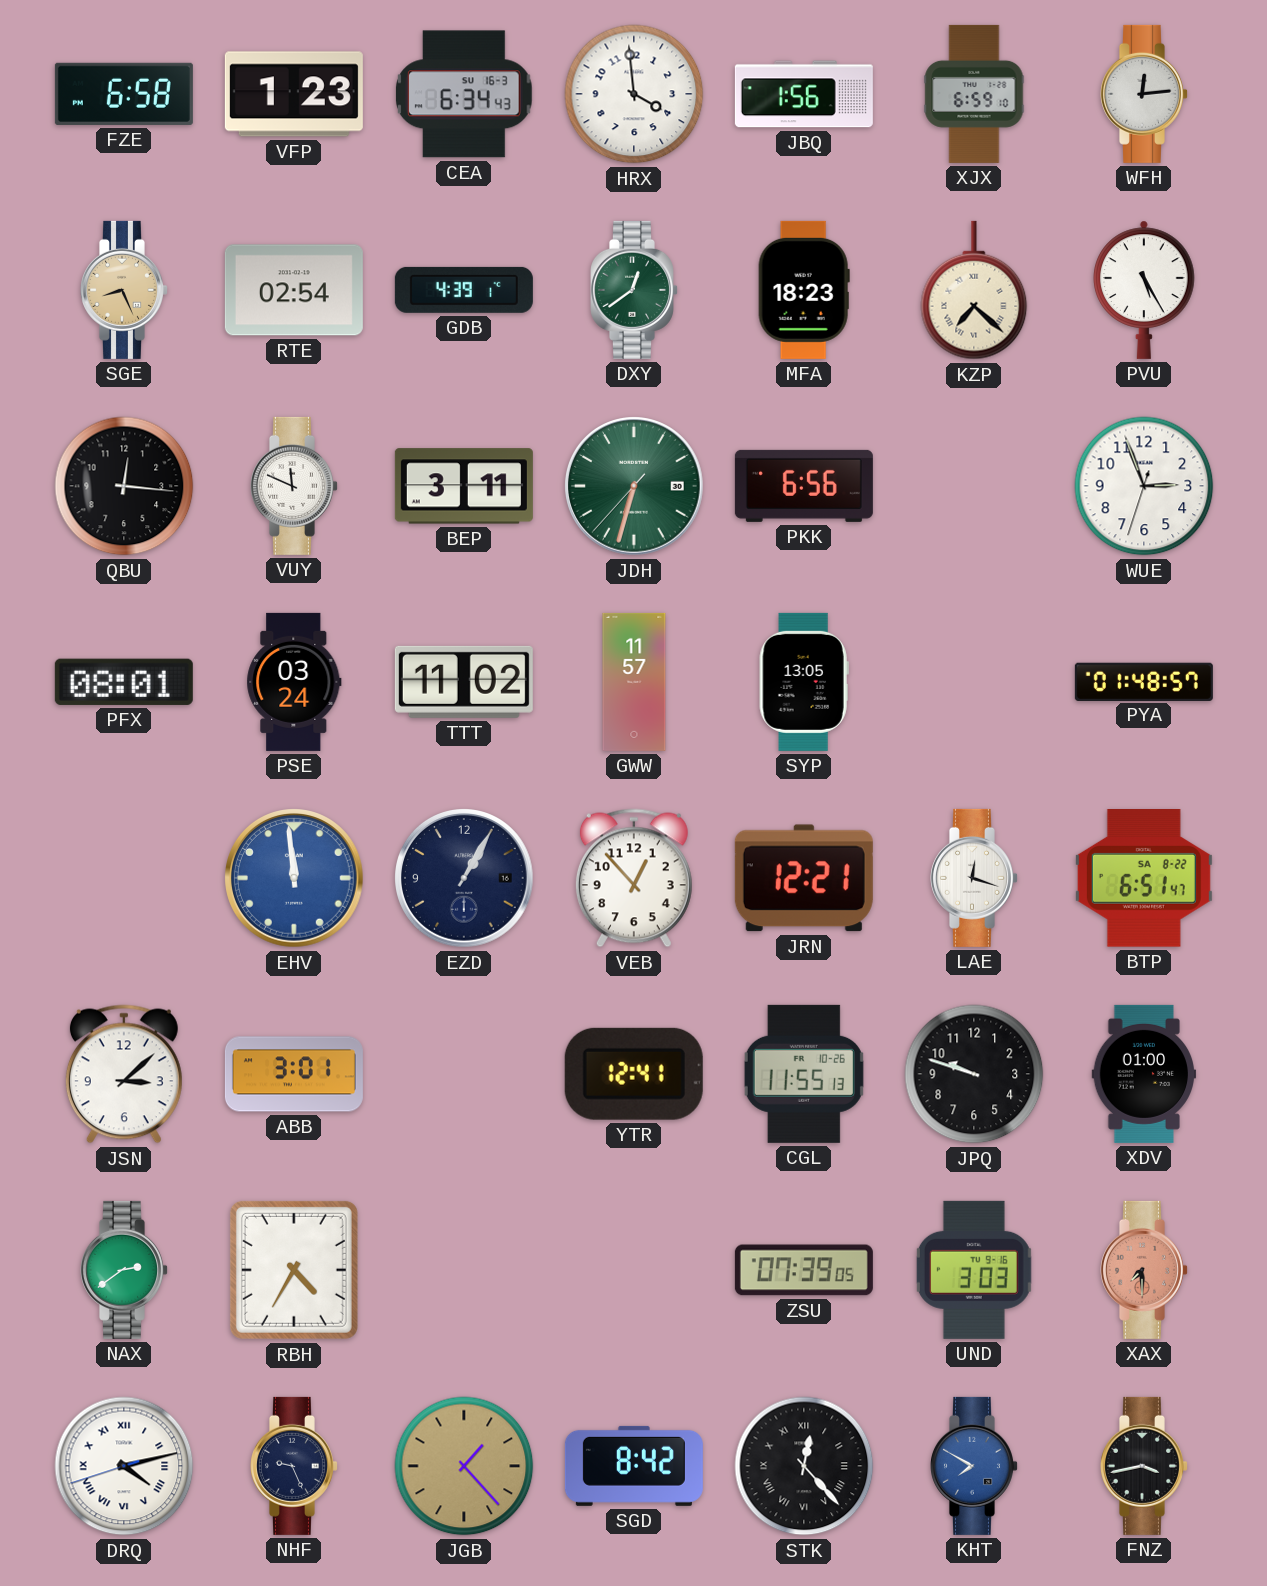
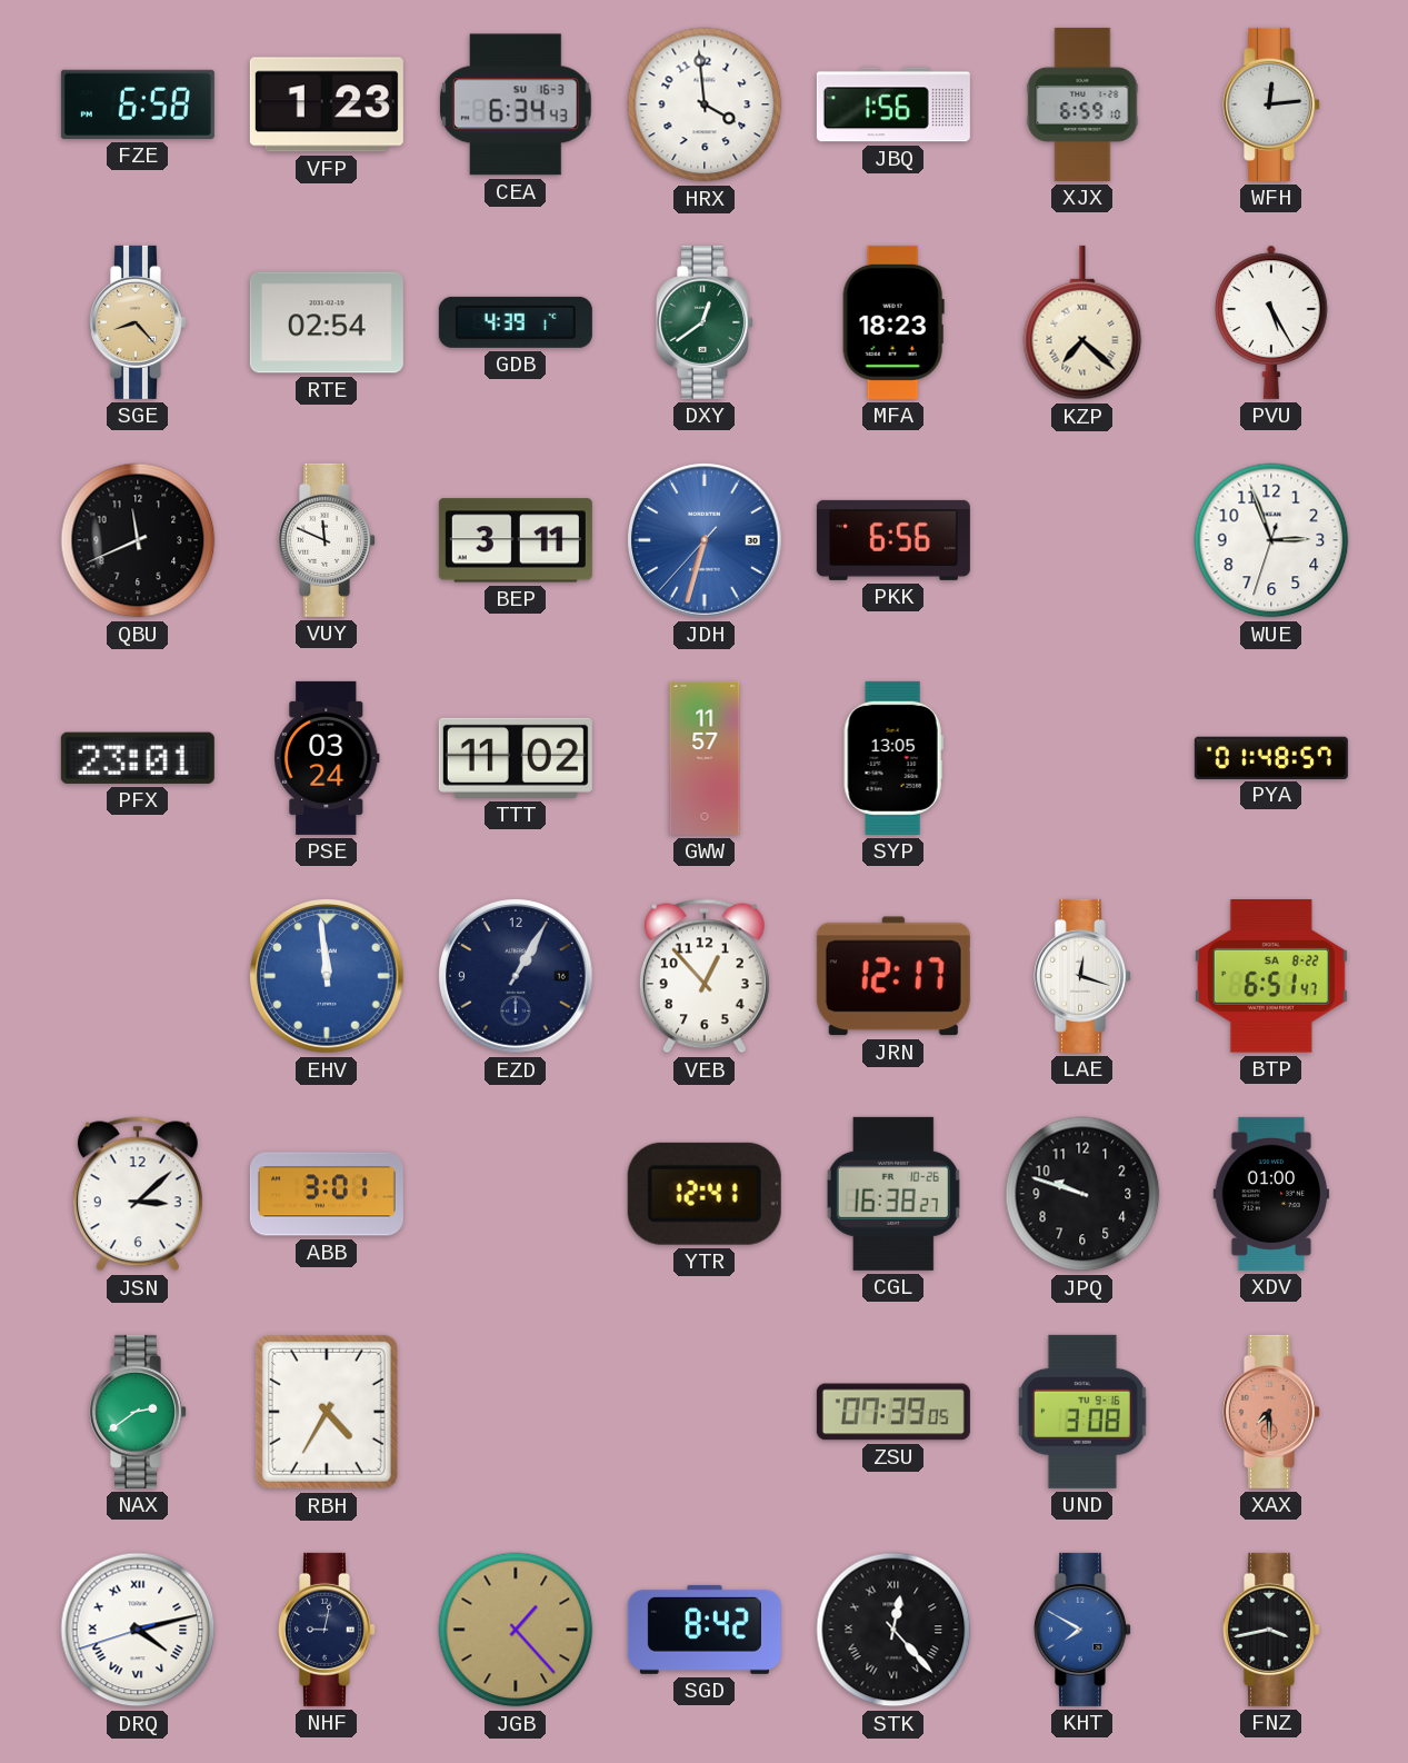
SGE: 8:26 -> 8:23 (139, 322)
QBU: 12:16 -> 11:41 (138, 540)
JDH dial: green -> blue (706, 541)
PFX: 08:01 -> 23:01 (138, 758)
JRN: 12:21 -> 12:17 (893, 976)
CGL: 11:55 -> 16:38 (893, 1194)
UND: 3:03 -> 3:08 (1082, 1412)
NHF: 9:26 -> 9:02 (328, 1630)
